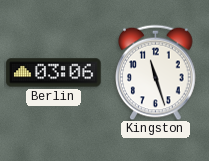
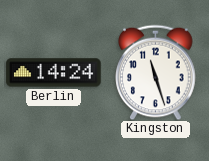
Berlin: 03:06 -> 14:24 (54, 73)
